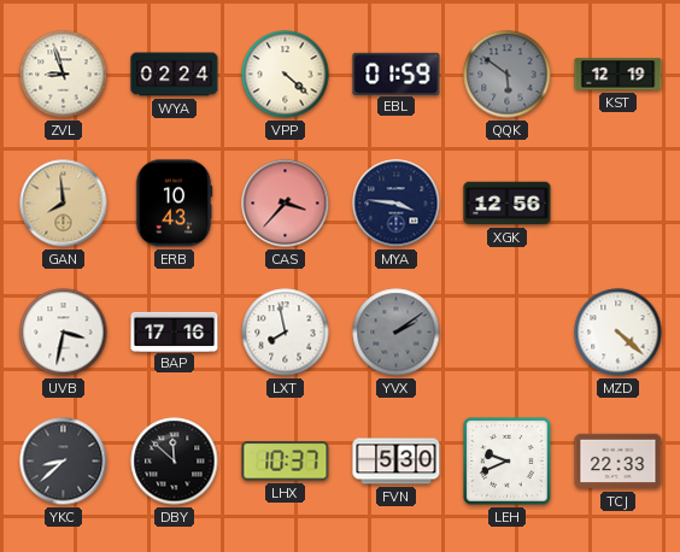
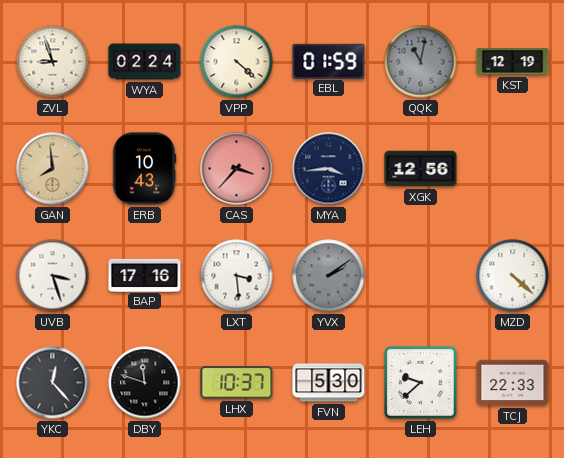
QQK: 5:51 -> 11:02 (421, 62)
MYA: 3:46 -> 3:44 (329, 169)
UVB: 3:32 -> 3:27 (53, 276)
LXT: 7:58 -> 3:29 (237, 276)
YKC: 8:38 -> 12:23 (53, 383)
DBY: 11:52 -> 11:48 (145, 383)
LEH: 9:41 -> 9:38 (421, 383)
